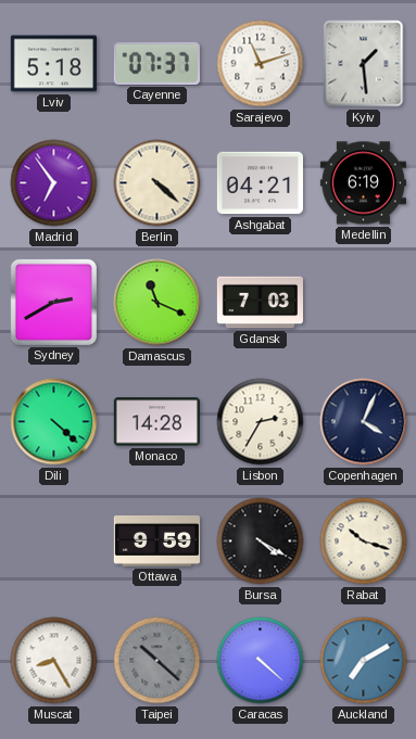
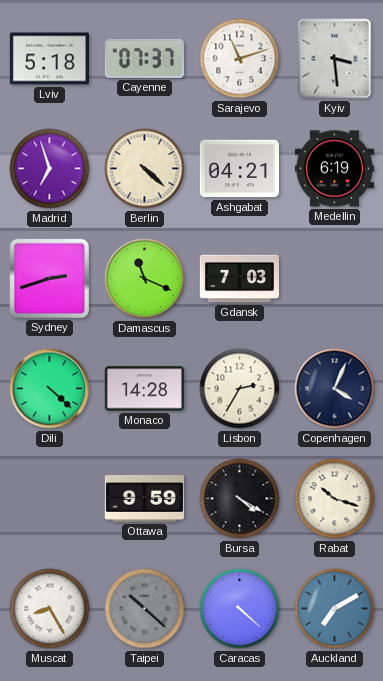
Kyiv: 1:29 -> 3:29 (335, 59)
Madrid: 6:54 -> 6:57 (50, 169)
Sydney: 2:40 -> 2:42 (49, 278)
